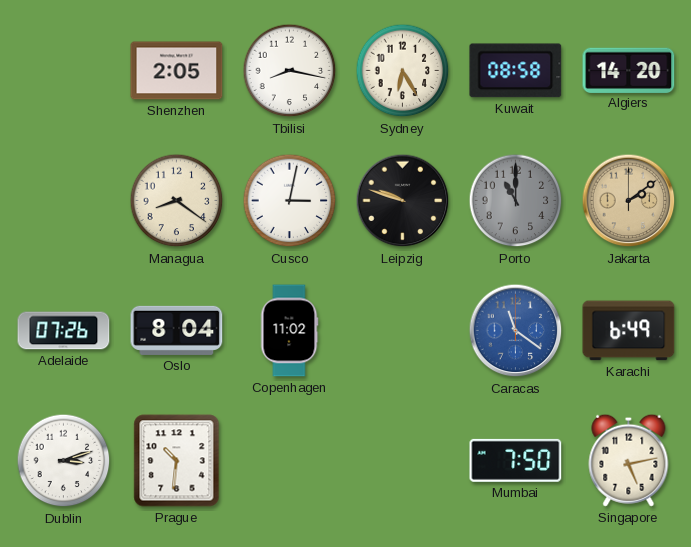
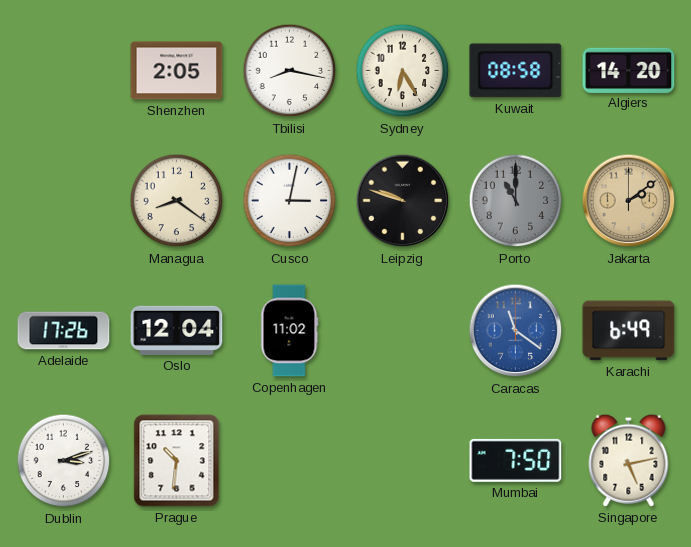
Adelaide: 07:26 -> 17:26 (64, 331)
Oslo: 8:04 -> 12:04 (177, 330)
